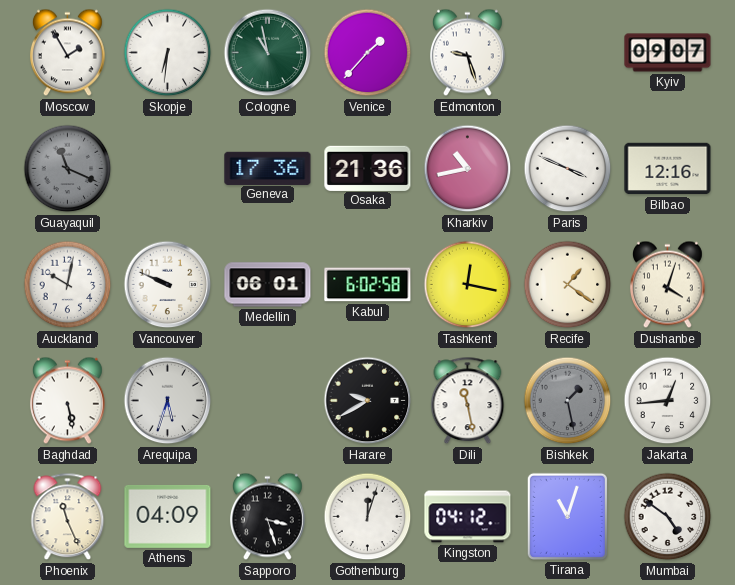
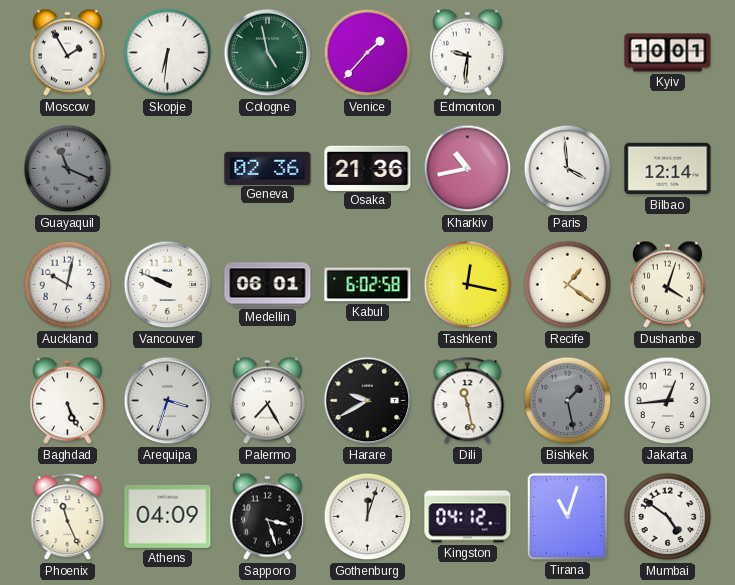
Cologne: 10:58 -> 4:58 (268, 53)
Edmonton: 9:27 -> 9:31 (467, 53)
Kyiv: 09:07 -> 10:01 (668, 53)
Geneva: 17:36 -> 02:36 (268, 168)
Paris: 3:49 -> 3:59 (568, 169)
Bilbao: 12:16 -> 12:14 (668, 169)
Baghdad: 5:28 -> 5:26 (67, 401)
Arequipa: 5:33 -> 3:33 (168, 401)
Palermo: none -> 7:25 (267, 401)
